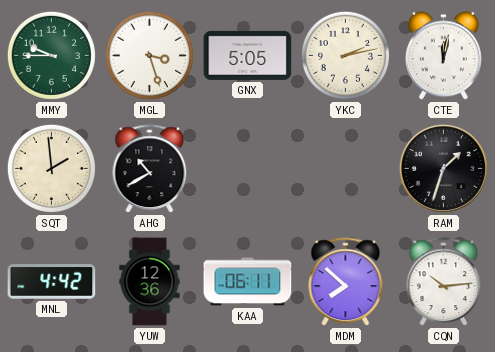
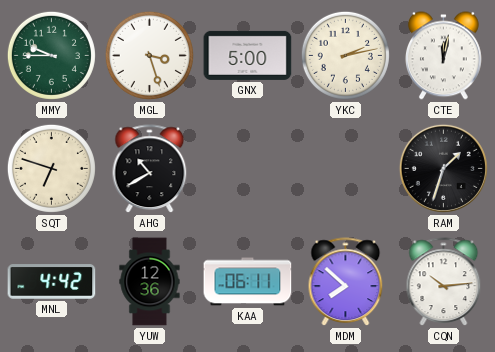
GNX: 5:05 -> 5:00 (248, 55)
SQT: 1:59 -> 6:48 (51, 168)
